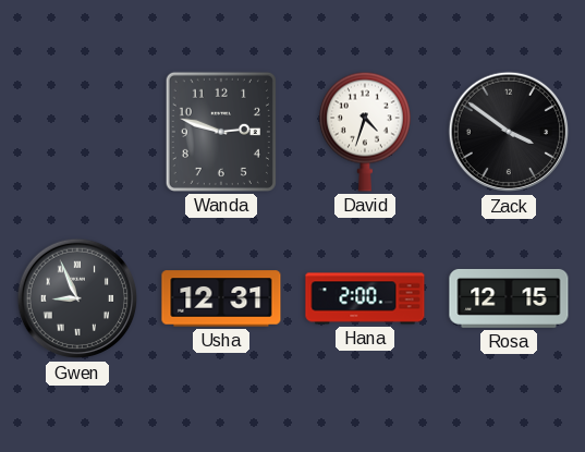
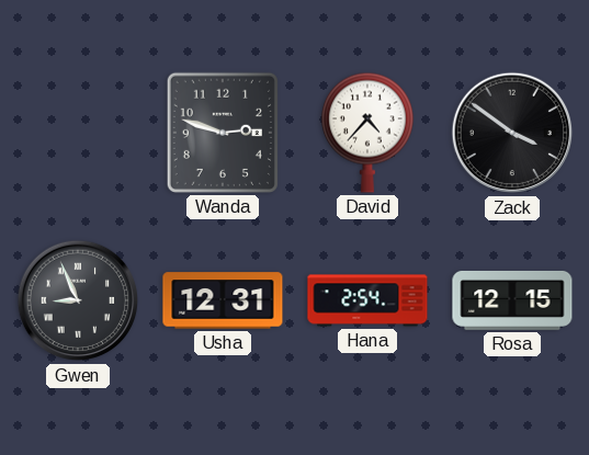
David: 4:33 -> 4:37 (367, 133)
Hana: 2:00 -> 2:54 (367, 300)
